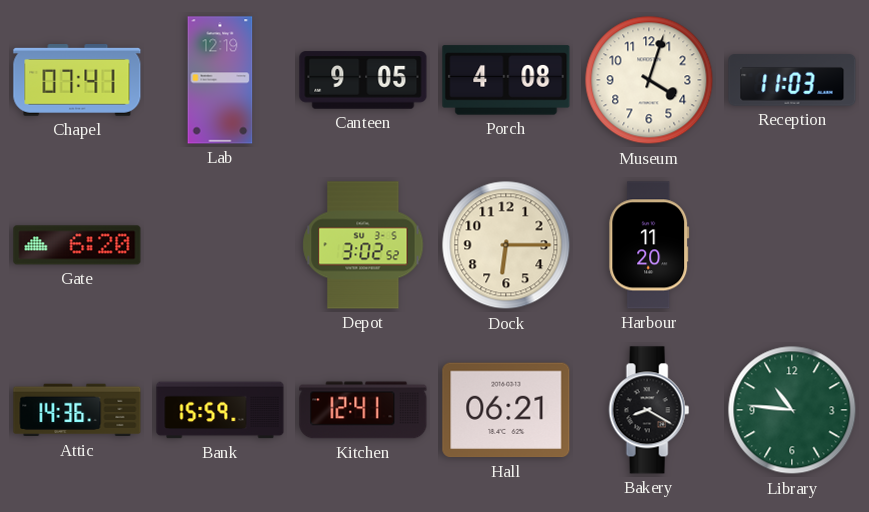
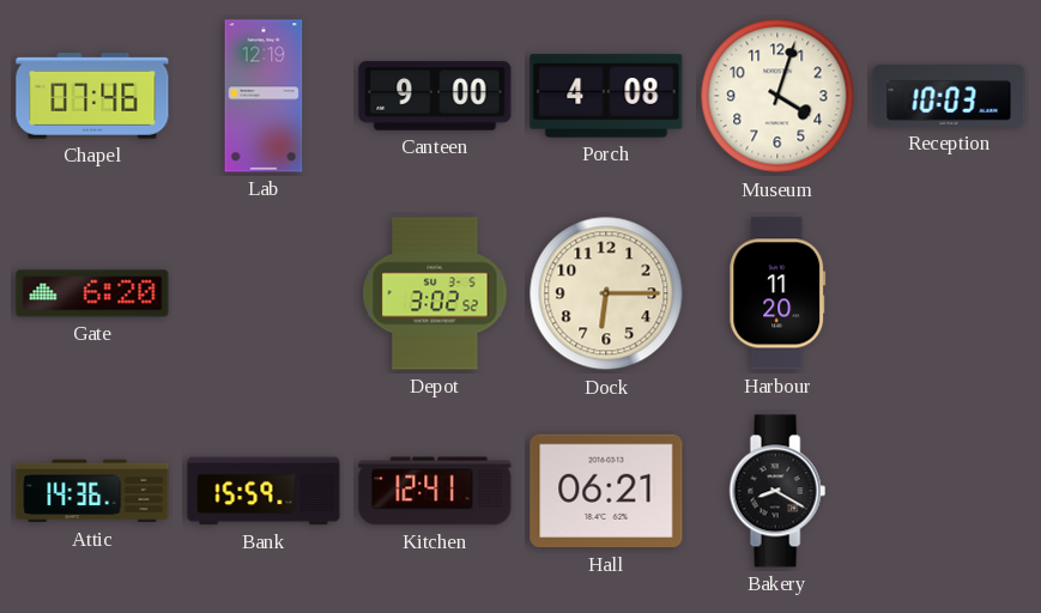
Chapel: 07:41 -> 07:46 (92, 97)
Canteen: 9:05 -> 9:00 (435, 96)
Reception: 11:03 -> 10:03 (949, 96)
Library: 10:46 -> none (792, 410)
